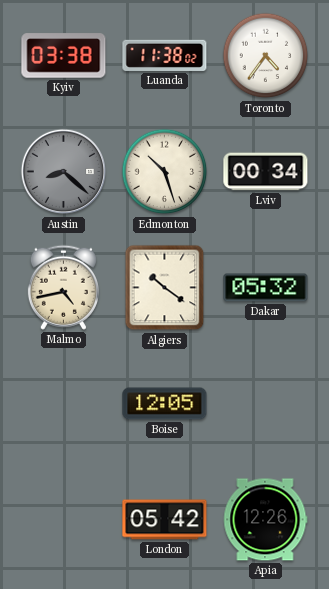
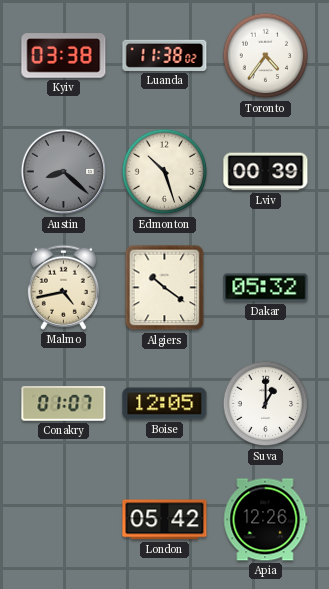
Lviv: 00:34 -> 00:39 (266, 172)
Conakry: none -> 01:07 (64, 404)
Suva: none -> 1:00 (266, 404)
